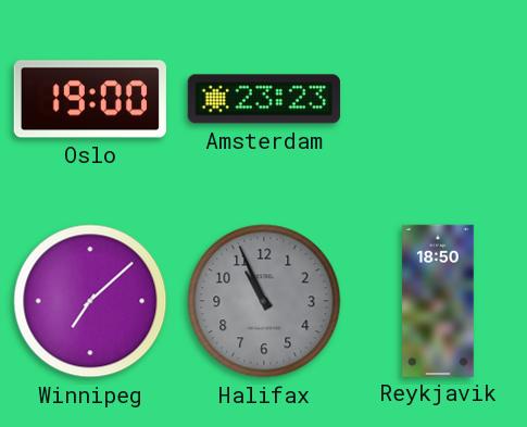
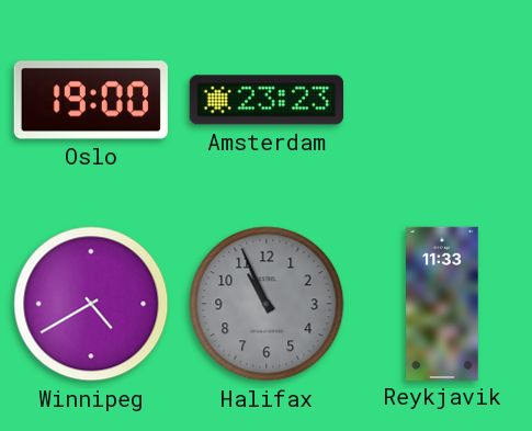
Winnipeg: 7:08 -> 4:40 (91, 304)
Reykjavik: 18:50 -> 11:33 (442, 303)
